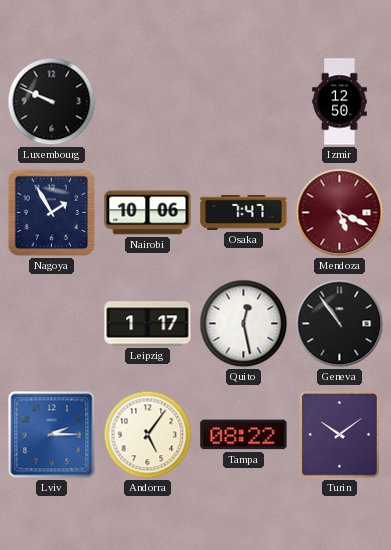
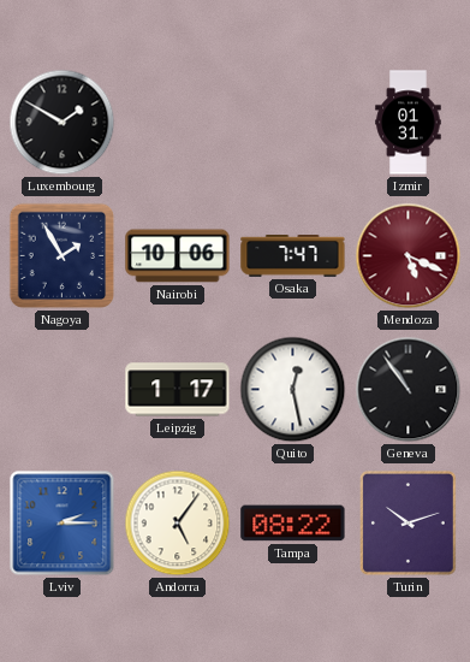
Luxembourg: 9:49 -> 1:50 (63, 123)
Izmir: 12:50 -> 01:31 (409, 123)
Turin: 10:09 -> 10:12 (407, 524)
